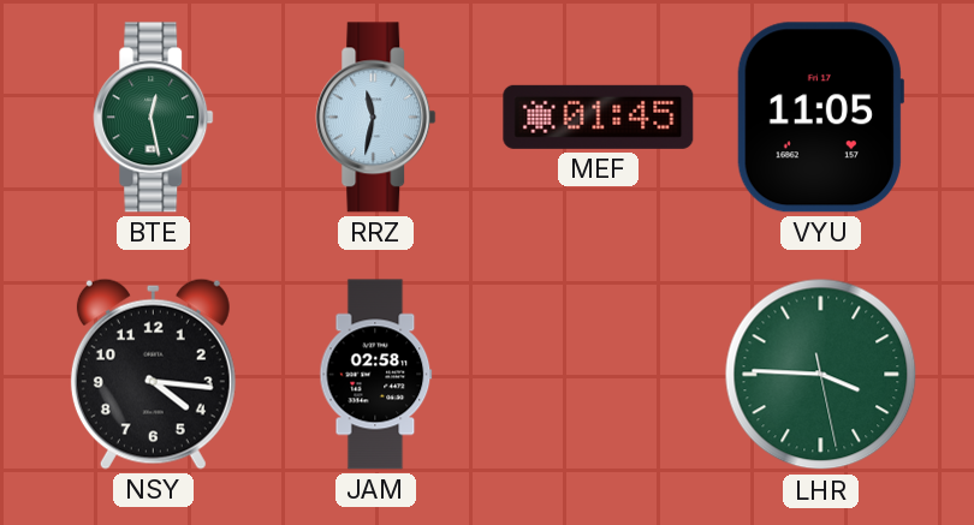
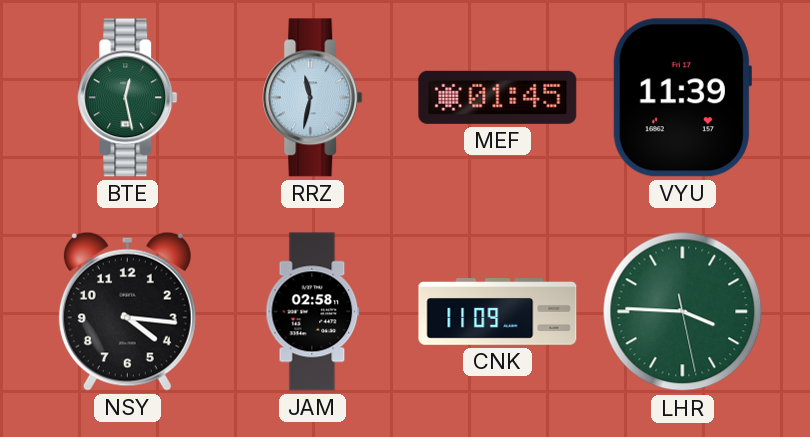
VYU: 11:05 -> 11:39 (682, 98)
CNK: none -> 11:09 (498, 312)
